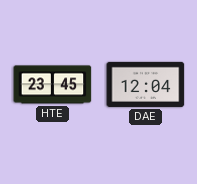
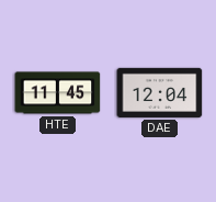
HTE: 23:45 -> 11:45 (58, 93)
